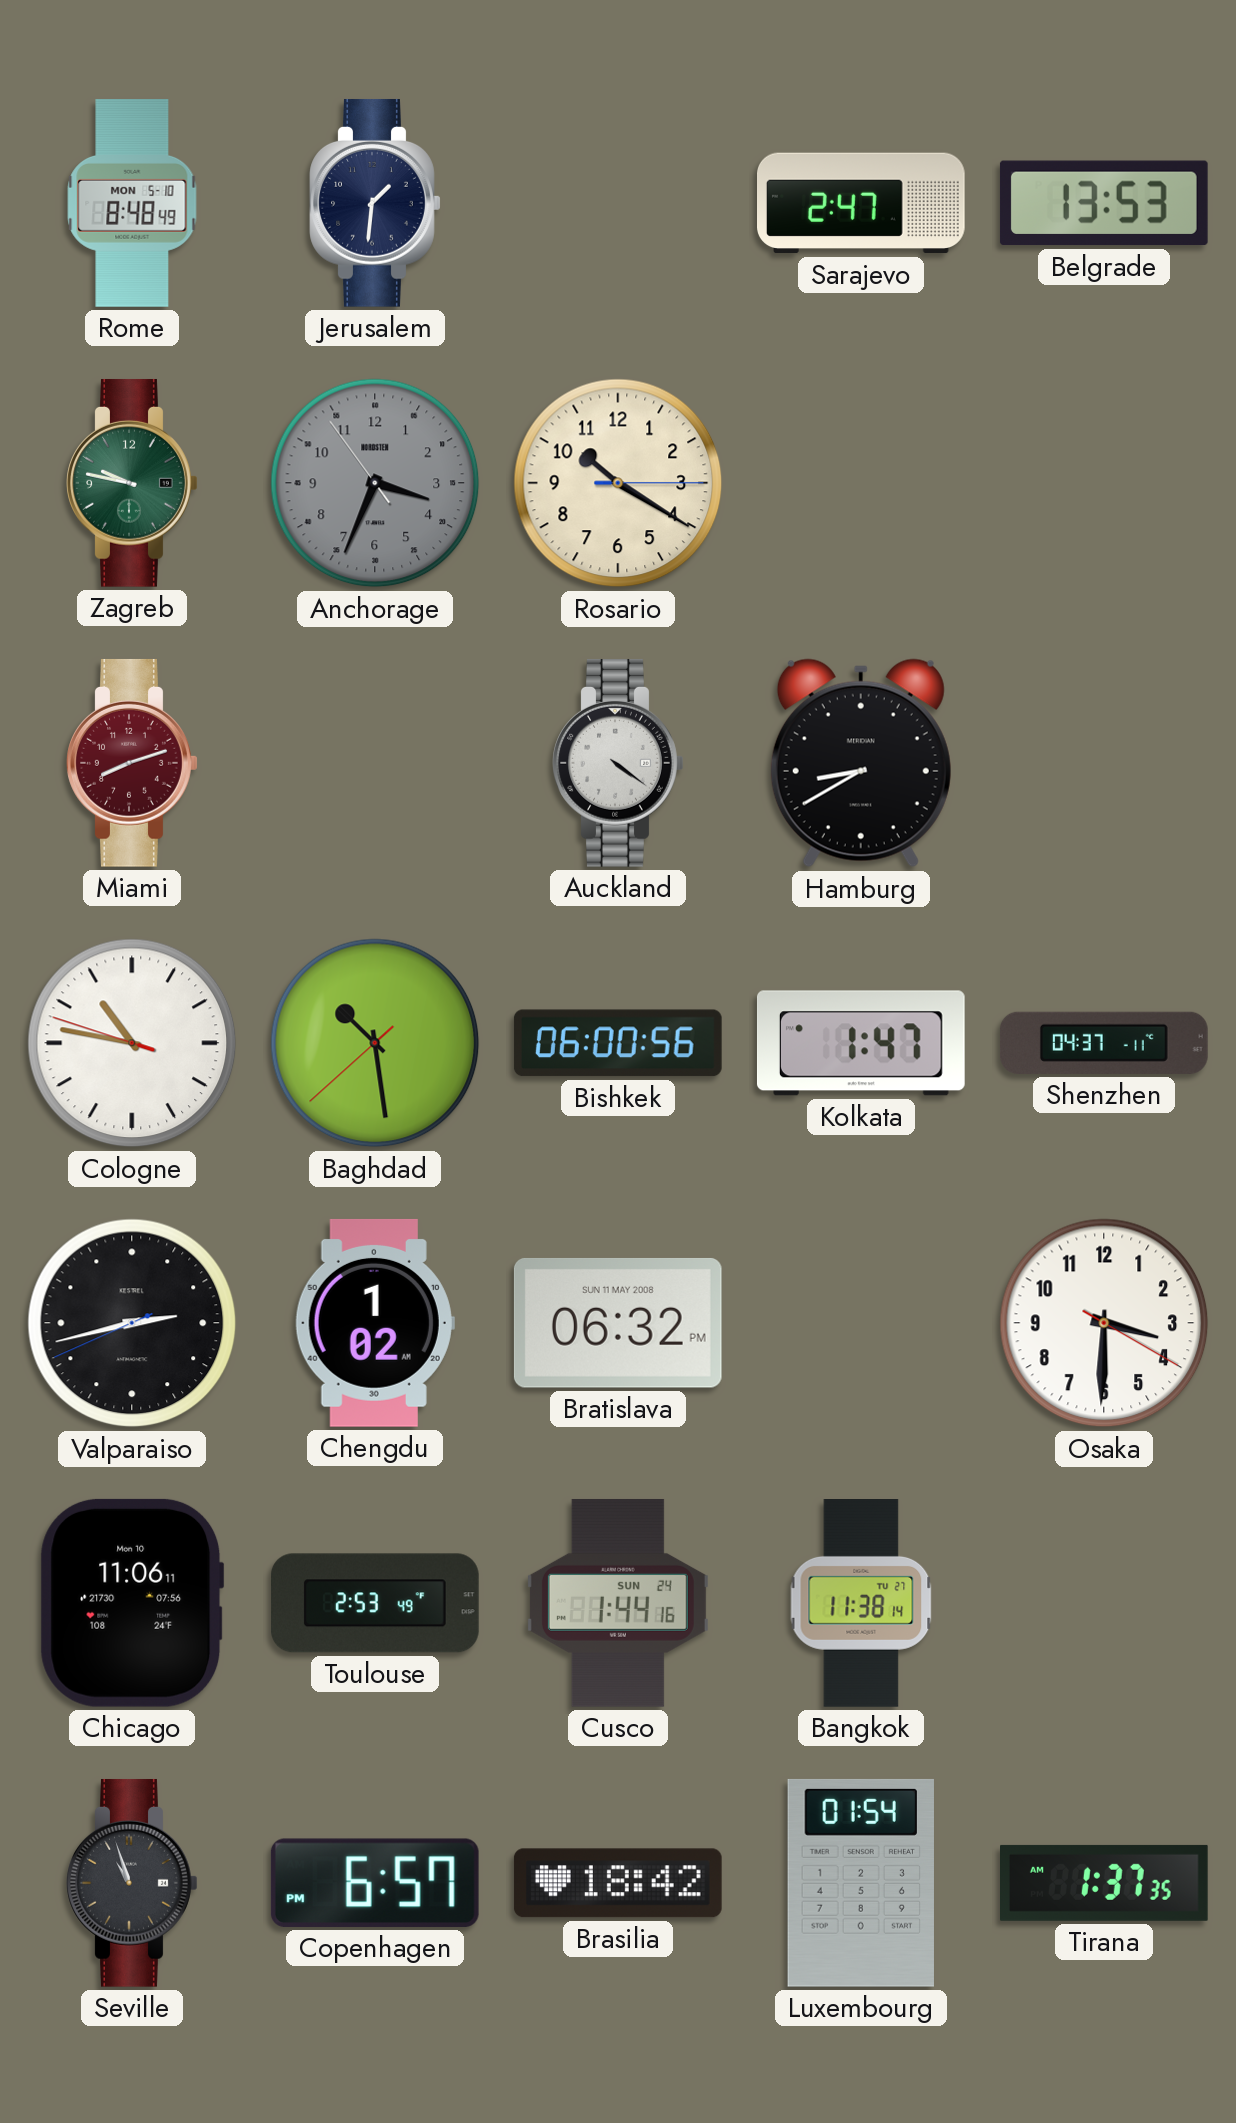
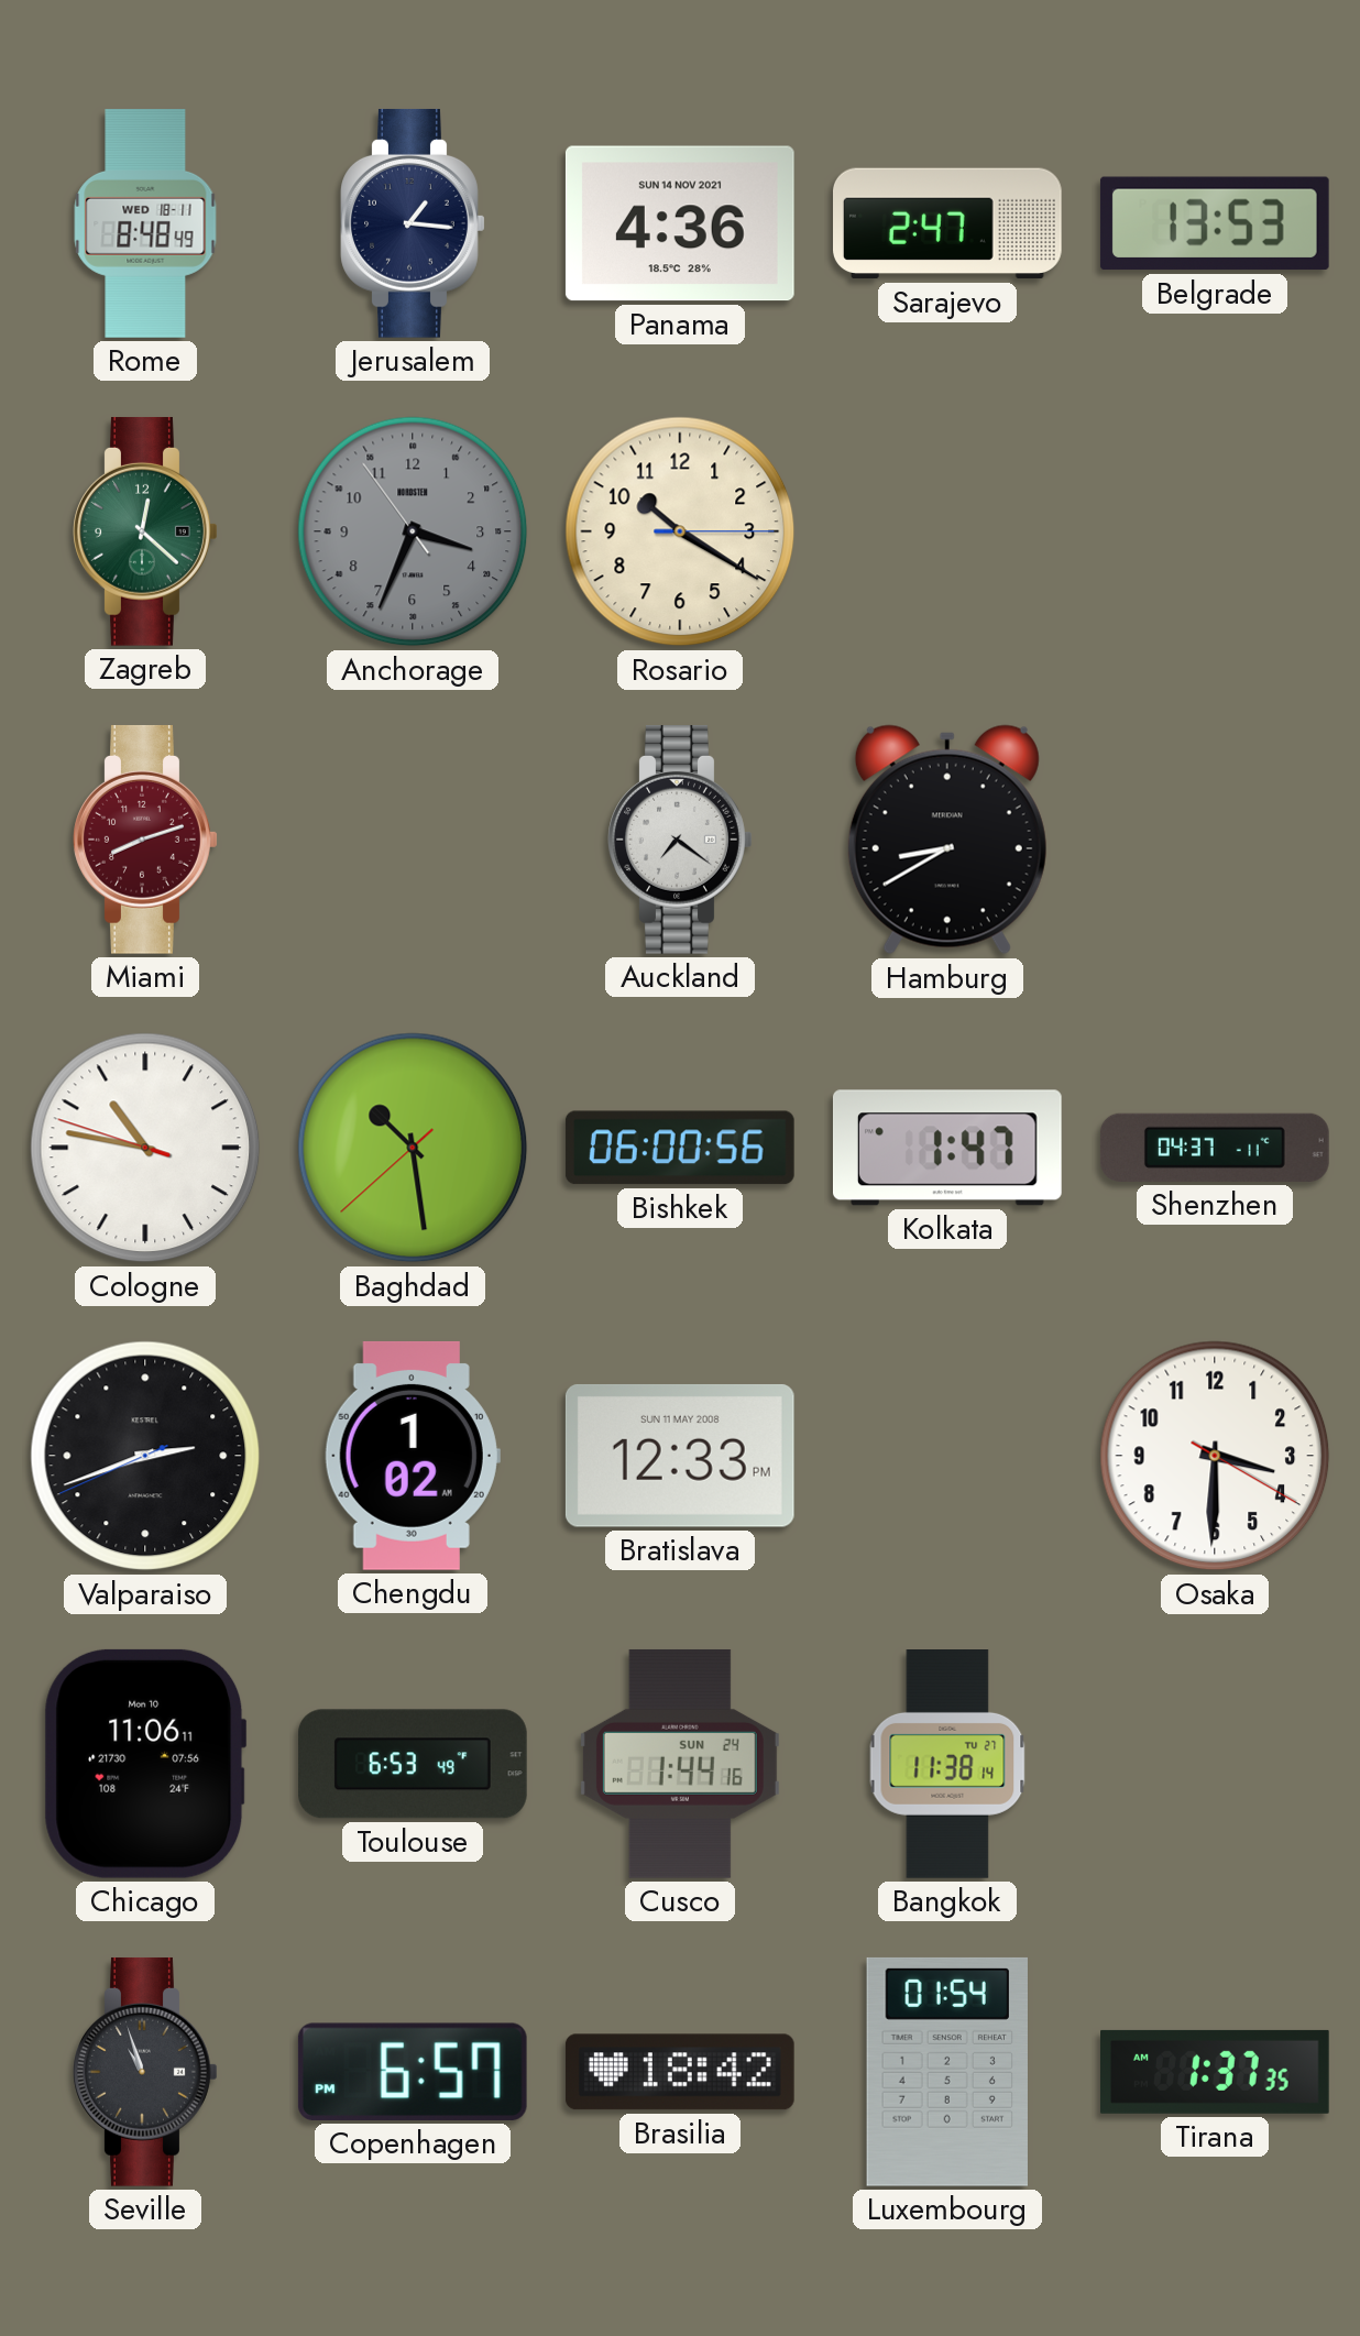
Rome date: MON 5-10 -> WED 18-11 (145, 224)
Jerusalem: 1:31 -> 1:16 (413, 223)
Panama: none -> 4:36 (680, 223)
Zagreb: 9:47 -> 12:22 (145, 531)
Auckland: 4:21 -> 7:21 (680, 840)
Valparaiso: 2:42 -> 2:41 (145, 1456)
Bratislava: 06:32 -> 12:33 (680, 1456)
Toulouse: 2:53 -> 6:53 (414, 1764)
